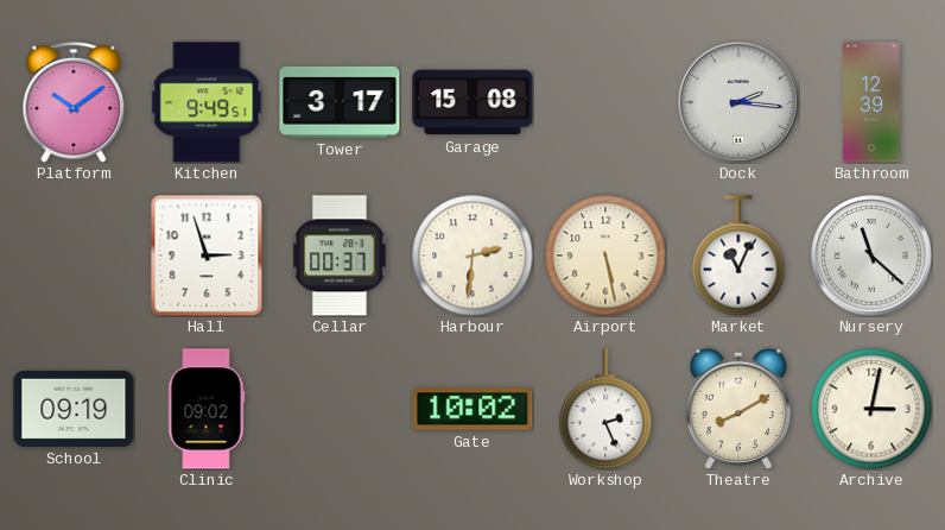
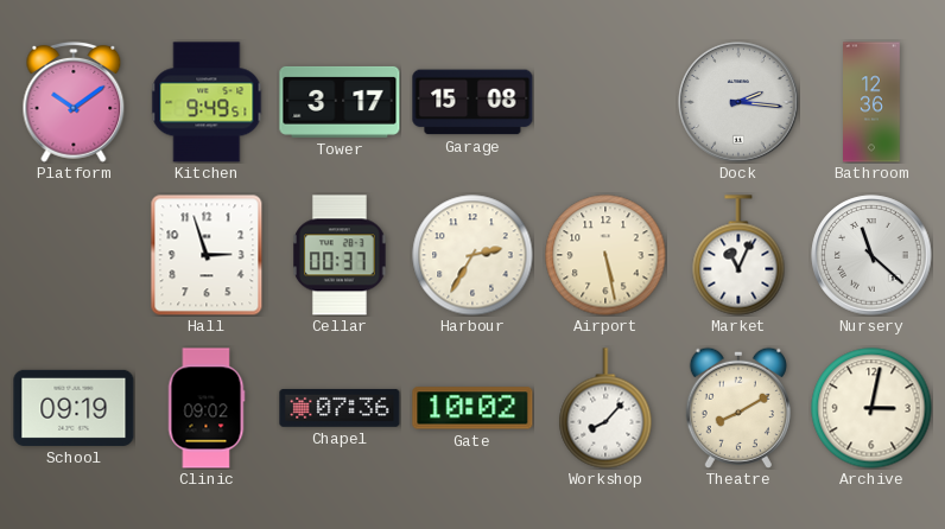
Bathroom: 12:39 -> 12:36 (873, 102)
Harbour: 2:31 -> 2:35 (472, 255)
Chapel: none -> 07:36 (340, 408)
Workshop: 2:26 -> 8:07 (605, 408)
